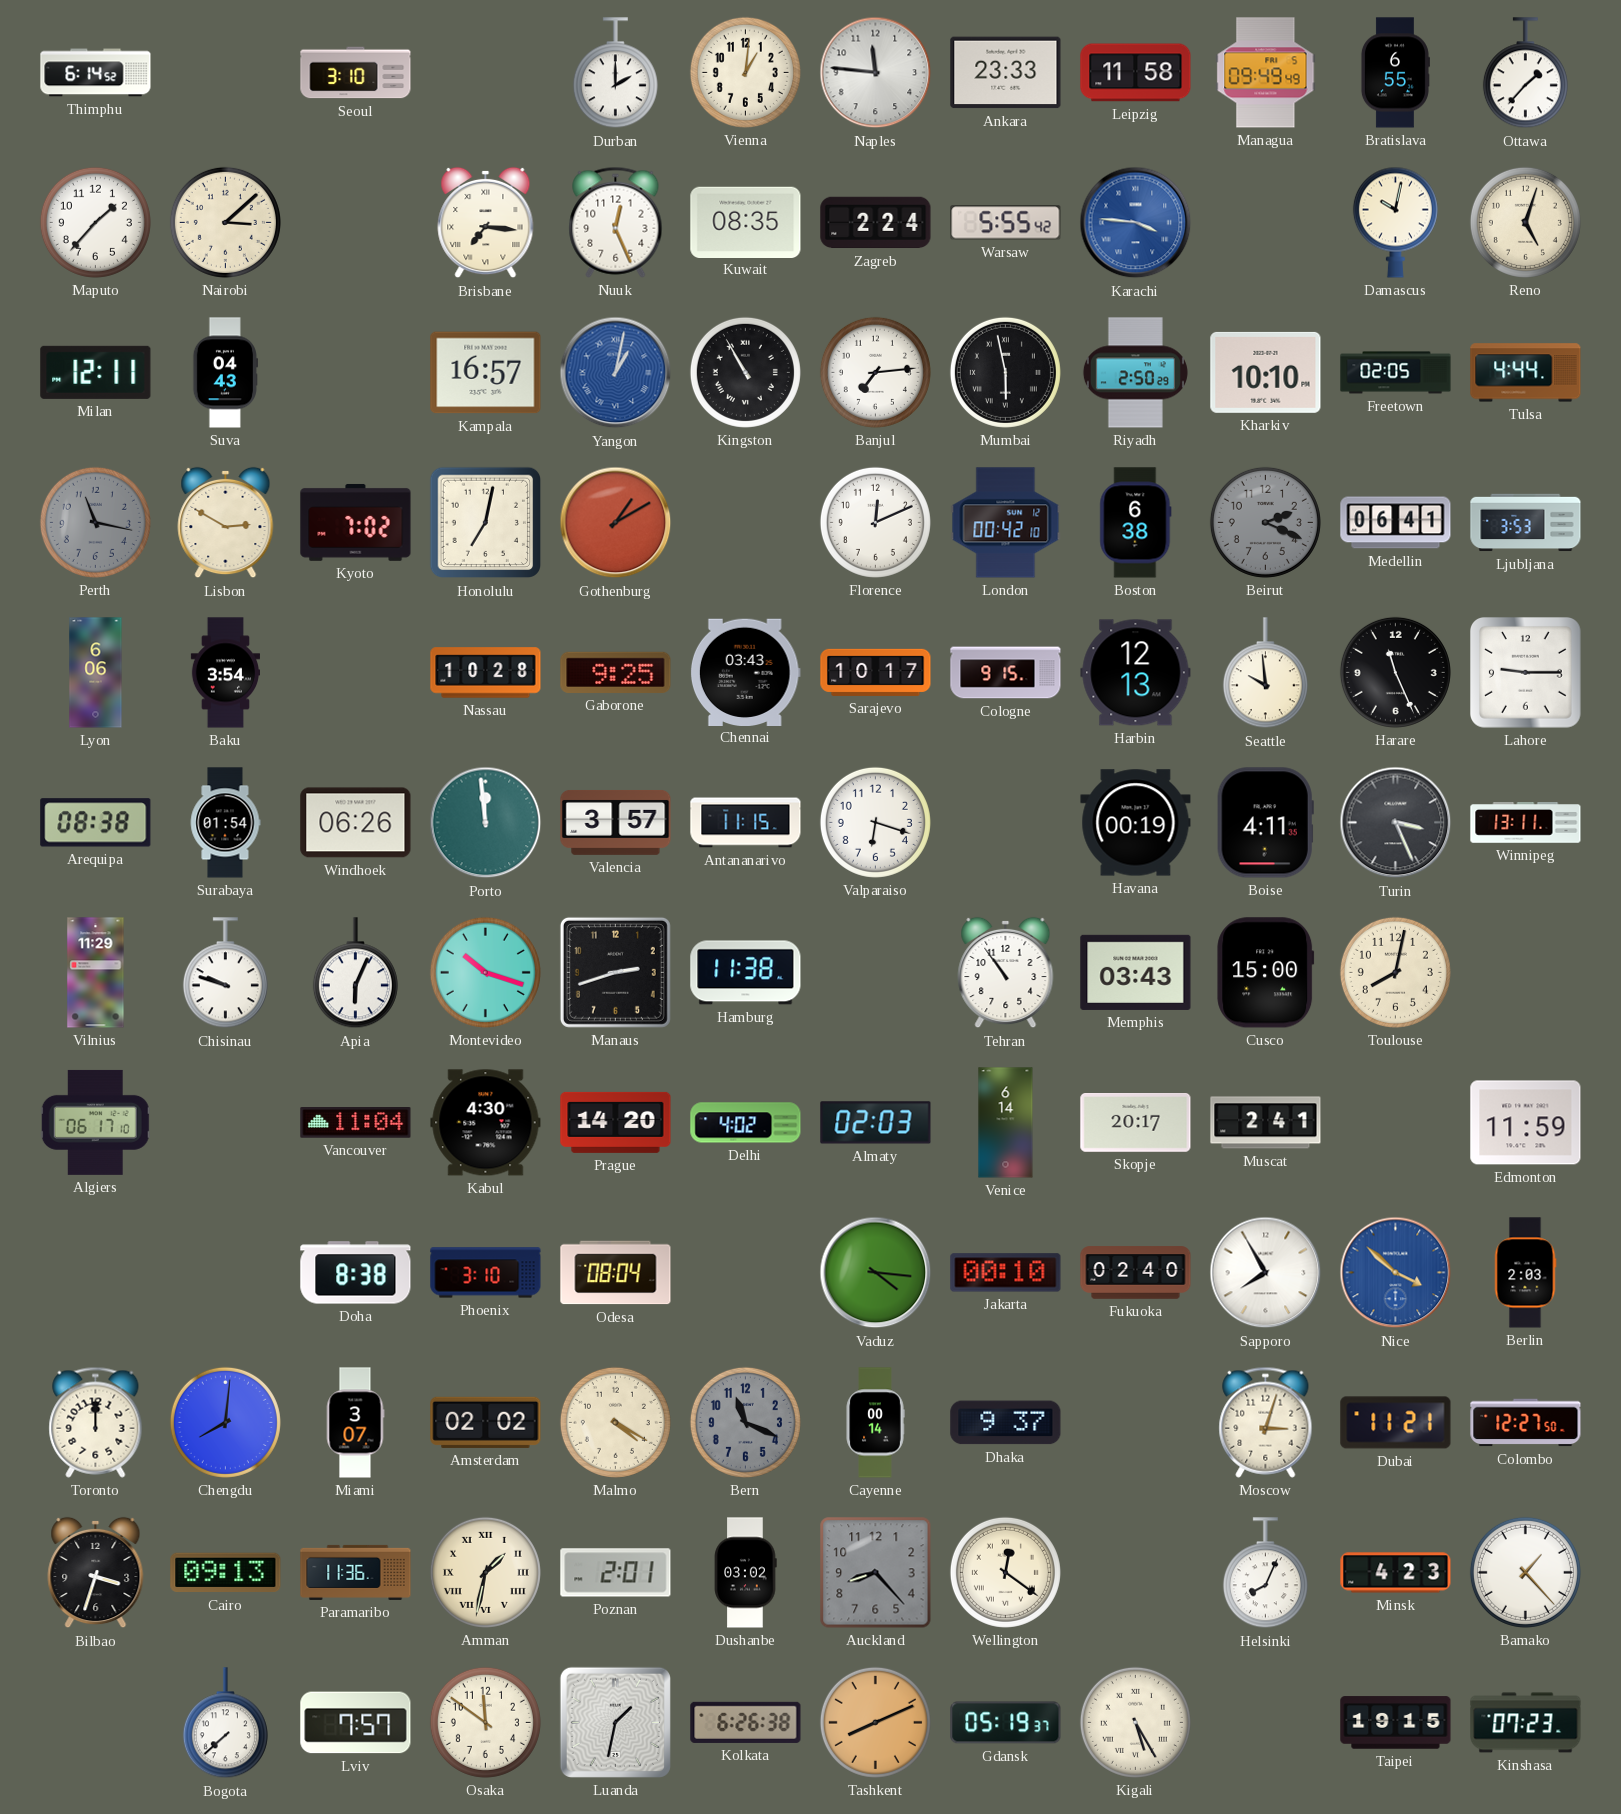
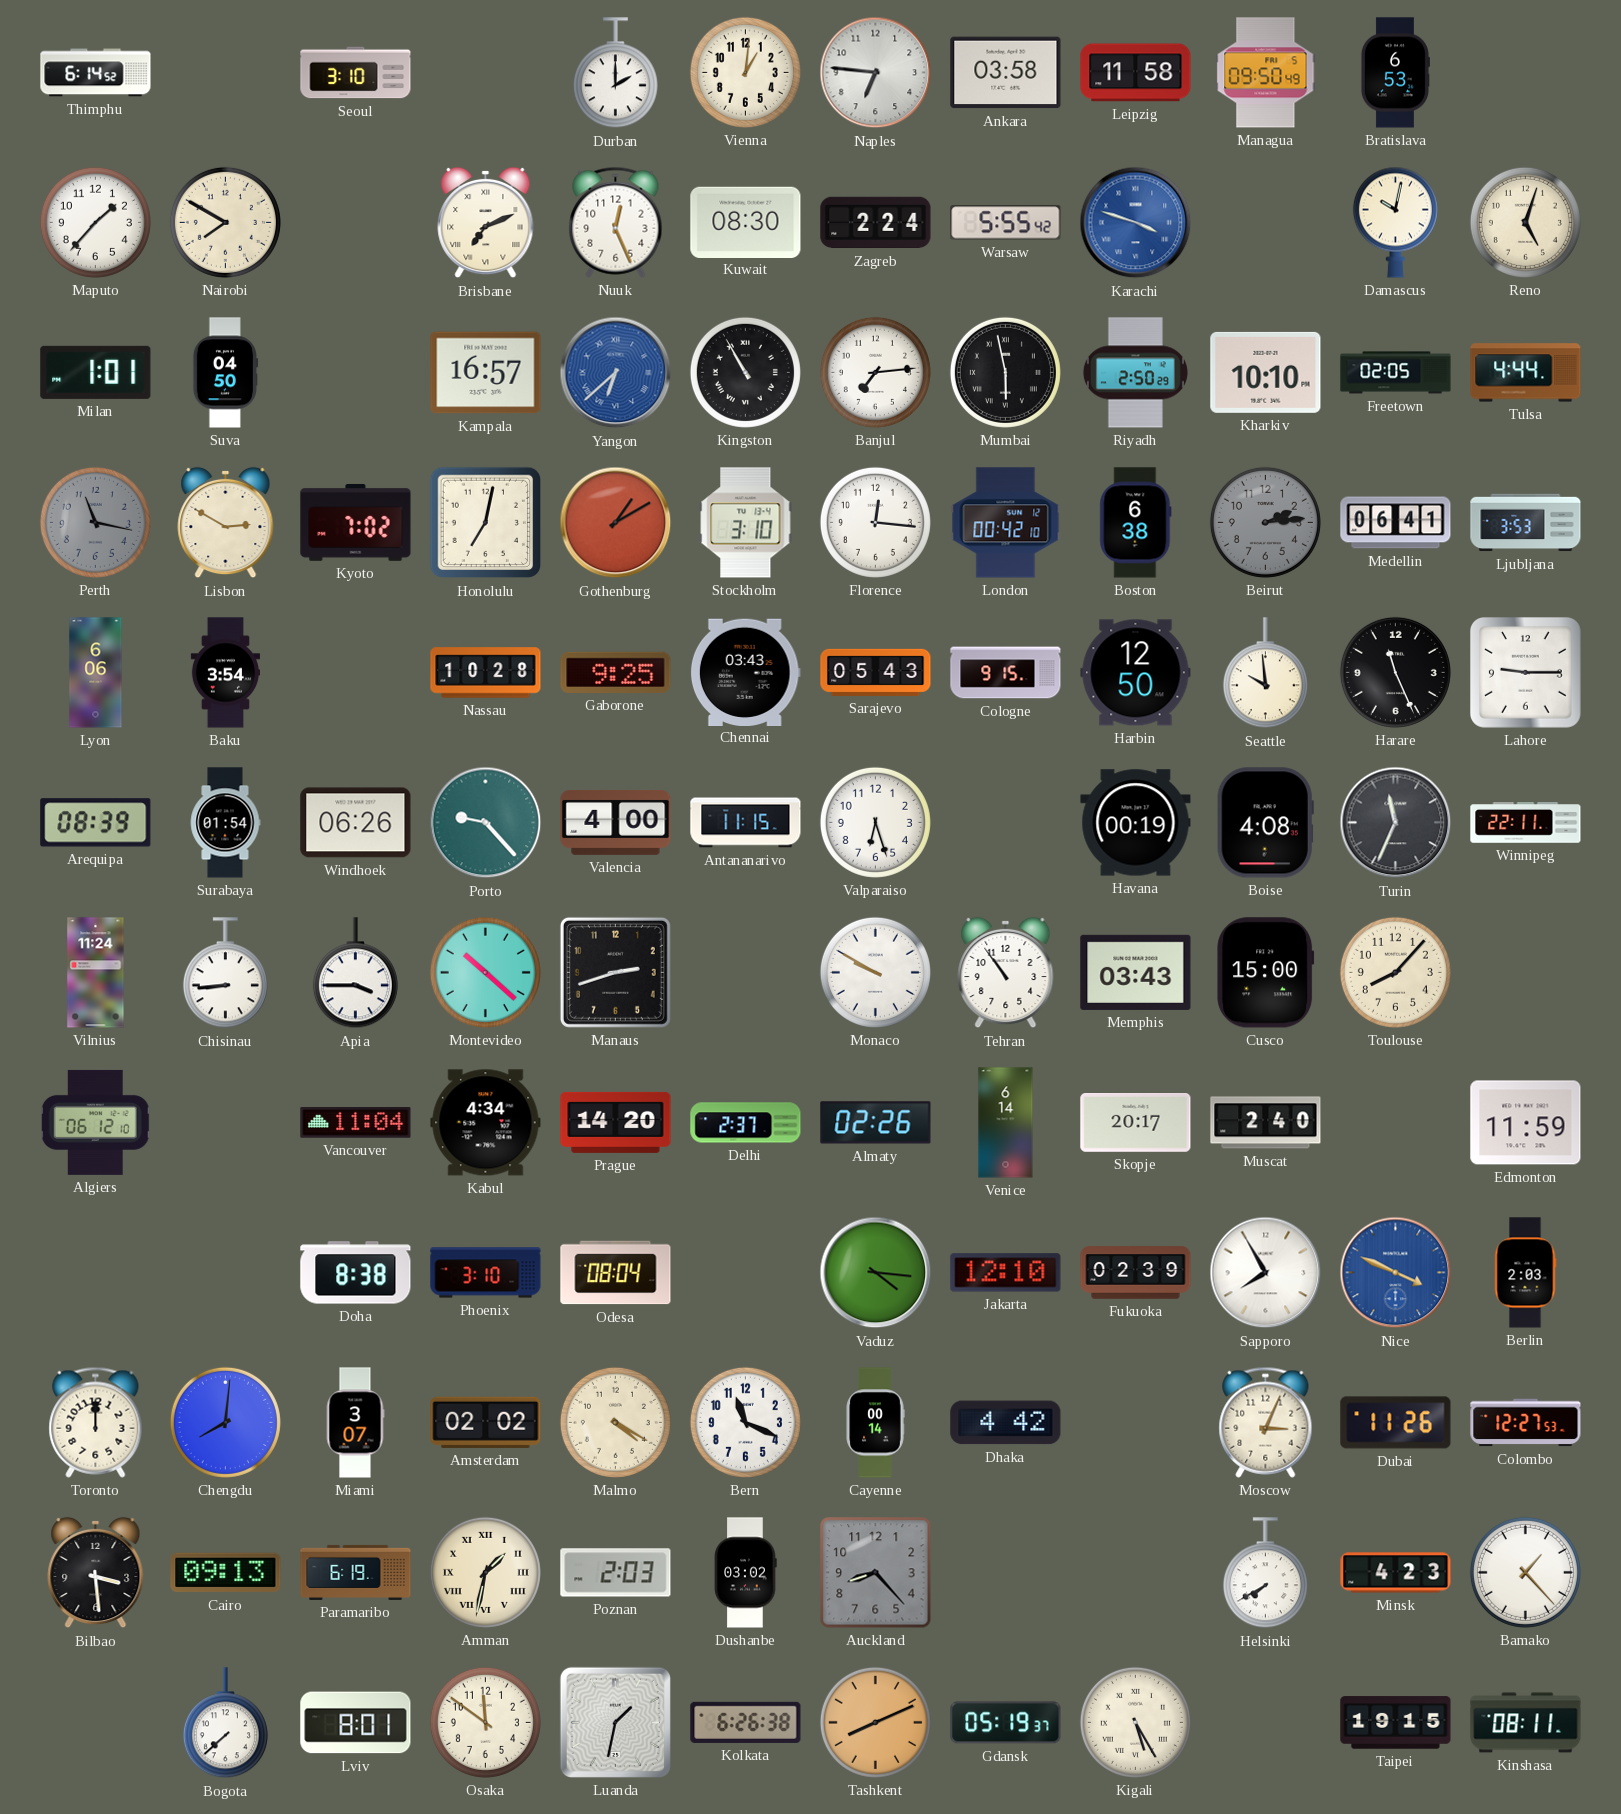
Naples: 11:46 -> 6:46 (876, 73)
Ankara: 23:33 -> 03:58 (1006, 73)
Managua: 09:49 -> 09:50 (1266, 73)
Bratislava: 6:55 -> 6:53 (1395, 73)
Ottawa: 1:37 -> none (1525, 73)
Nairobi: 3:08 -> 7:50 (225, 222)
Brisbane: 7:16 -> 7:11 (486, 223)
Kuwait: 08:35 -> 08:30 (746, 222)
Karachi: 3:46 -> 3:48 (1136, 223)
Milan: 12:11 -> 1:01 (96, 372)
Suva: 04:43 -> 04:50 (225, 373)
Yangon: 1:02 -> 6:38 (616, 373)
Stockholm: none -> 3:10 (746, 523)
Florence: 12:11 -> 12:16 (875, 522)
Beirut: 2:19 -> 2:14 (1265, 522)
Sarajevo: 10:17 -> 05:43 (876, 672)
Harbin: 12:13 -> 12:50 (1136, 673)
Arequipa: 08:38 -> 08:39 (96, 823)
Porto: 11:59 -> 9:23 (486, 823)
Valencia: 3:57 -> 4:00 (616, 822)
Valparaiso: 6:18 -> 6:27 (875, 822)
Boise: 4:11 -> 4:08 (1265, 823)
Turin: 3:26 -> 11:34 (1396, 823)
Winnipeg: 13:11 -> 22:11 (1526, 823)
Vilnius: 11:29 -> 11:24 (96, 973)
Chisinau: 9:48 -> 8:44 (225, 973)
Apia: 6:04 -> 3:45 (355, 973)
Montevideo: 10:18 -> 10:22 (485, 972)
Hamburg: 11:38 -> none (746, 973)
Monaco: none -> 9:50 (875, 972)
Toulouse: 8:02 -> 8:07 (1395, 972)
Algiers: 06:17 -> 06:12 (95, 1122)
Kabul: 4:30 -> 4:34 (486, 1123)
Delhi: 4:02 -> 2:37 (746, 1123)
Almaty: 02:03 -> 02:26 (876, 1123)
Muscat: 2:41 -> 2:40 (1266, 1123)
Jakarta: 00:10 -> 12:10 (1006, 1273)
Fukuoka: 02:40 -> 02:39 (1136, 1273)
Nice: 3:52 -> 3:49 (1396, 1273)
Bern dial: grey -> white (745, 1422)
Dhaka: 9:37 -> 4:42 (1006, 1423)
Moscow: 3:03 -> 3:04 (1266, 1422)
Dubai: 11:21 -> 11:26 (1396, 1423)
Colombo: 12:27:50 -> 12:27:53 (1526, 1423)
Bilbao: 3:33 -> 3:29 (96, 1573)
Paramaribo: 11:36 -> 6:19 (356, 1572)
Poznan: 2:01 -> 2:03 (616, 1573)
Wellington: 12:21 -> none (1005, 1572)
Helsinki: 8:04 -> 7:40 (1265, 1573)
Lviv: 7:57 -> 8:01 (356, 1723)
Kinshasa: 07:23 -> 08:11 (1526, 1723)
